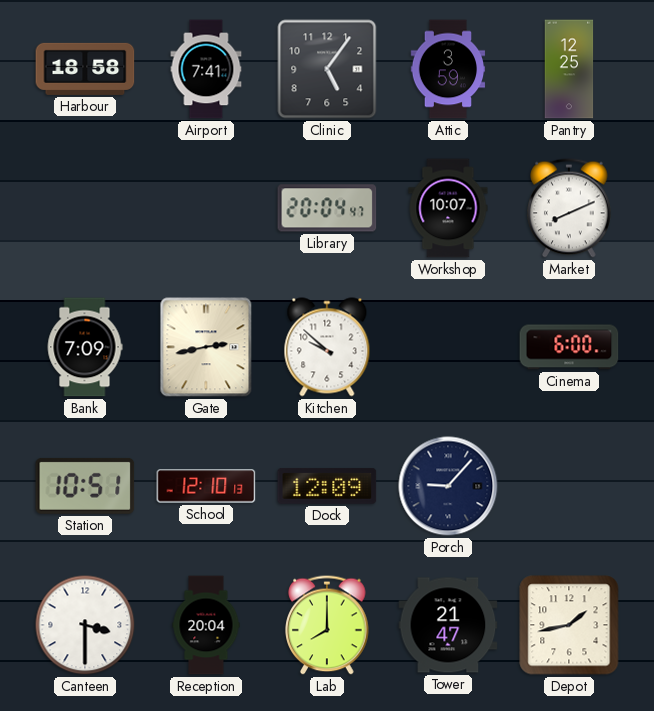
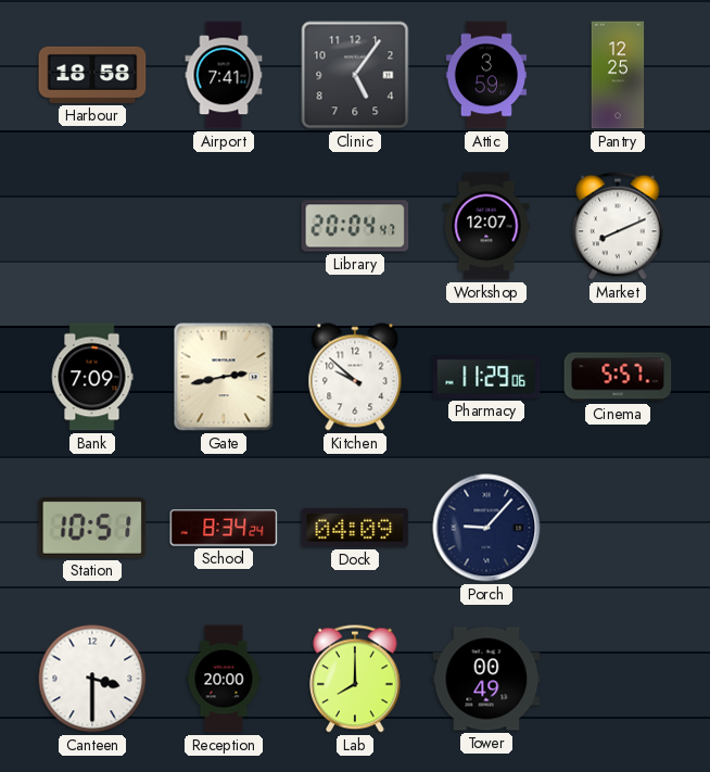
Workshop: 10:07 -> 12:07 (486, 226)
Pharmacy: none -> 11:29 (486, 377)
Cinema: 6:00 -> 5:57 (618, 377)
School: 12:10 -> 8:34 (224, 528)
Dock: 12:09 -> 04:09 (355, 528)
Reception: 20:04 -> 20:00 (224, 679)
Tower: 21:47 -> 00:49 (486, 679)
Depot: 1:43 -> none (569, 625)
